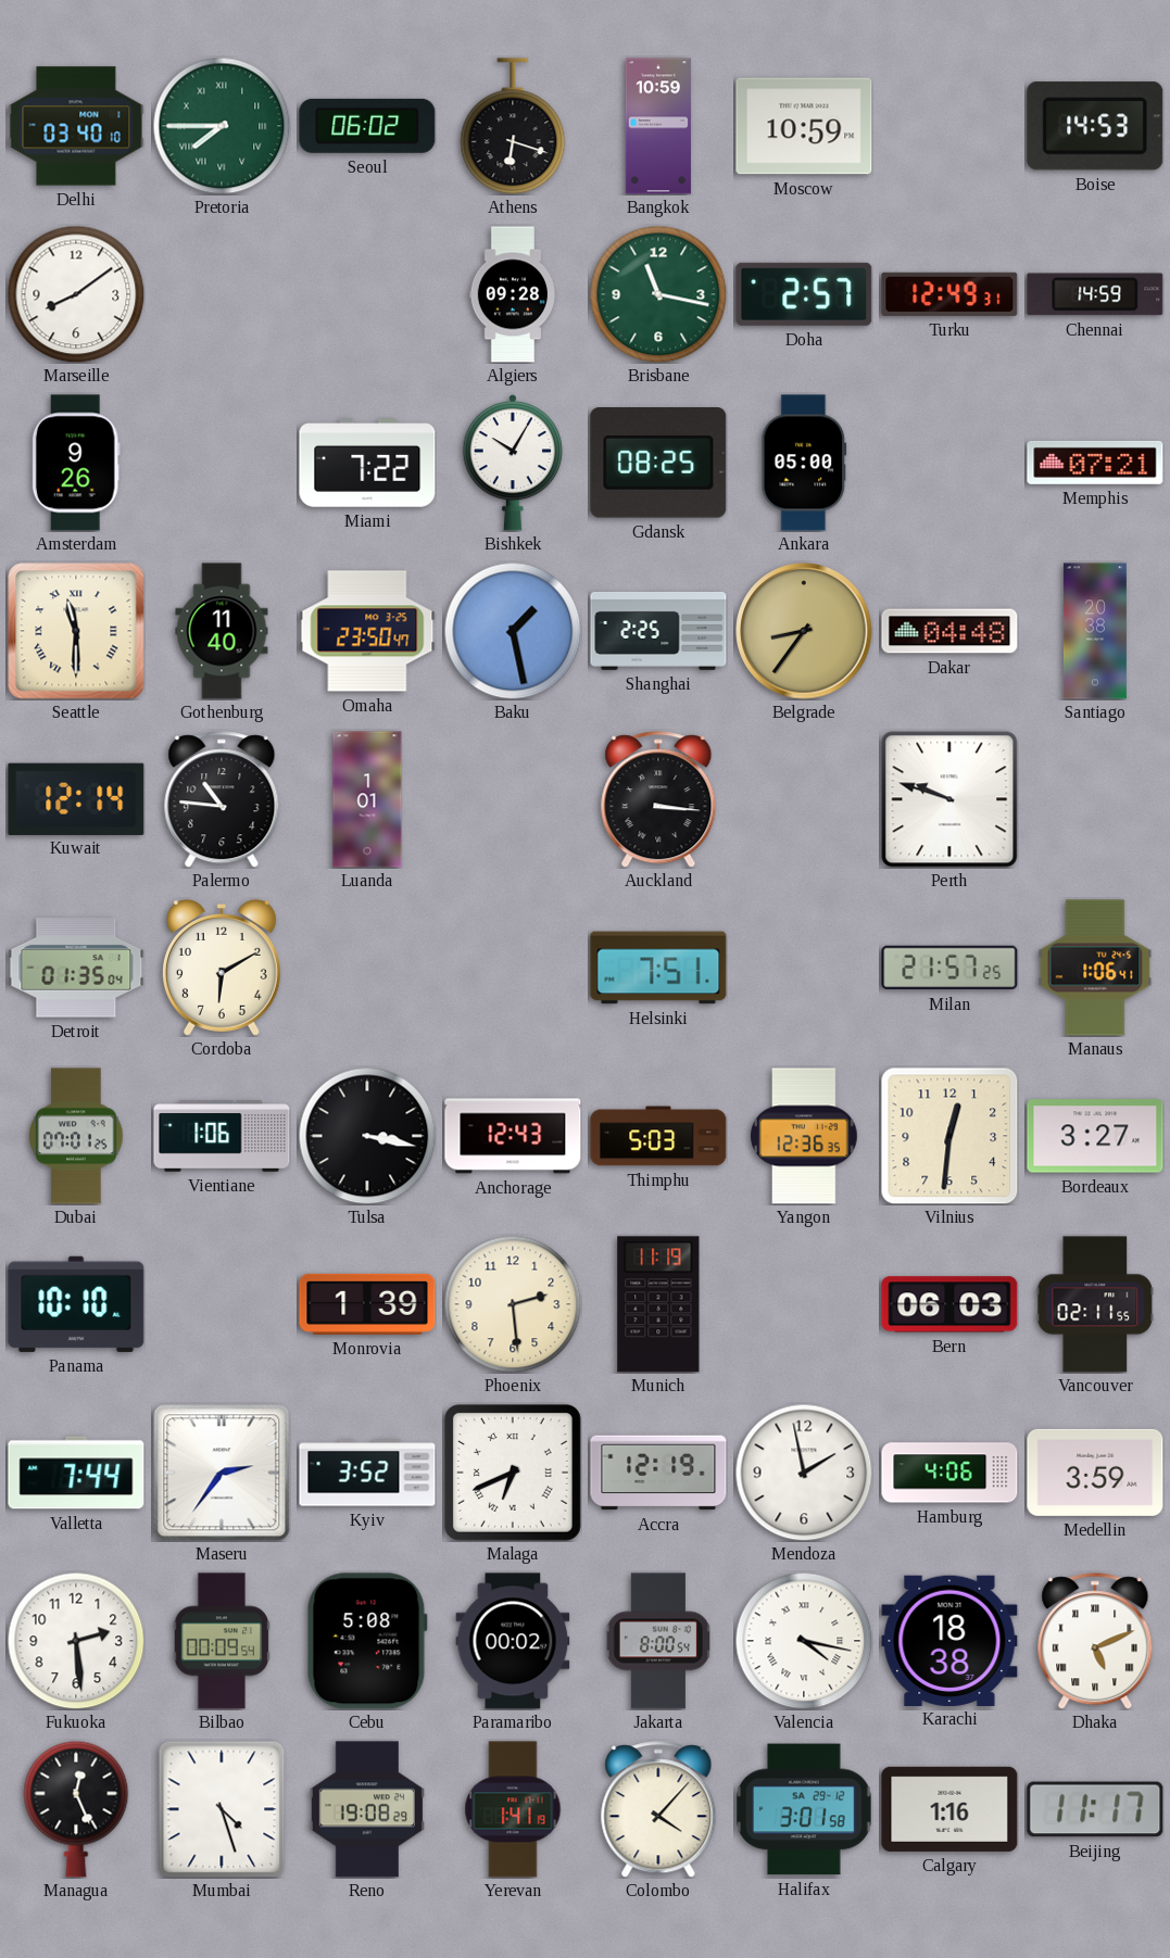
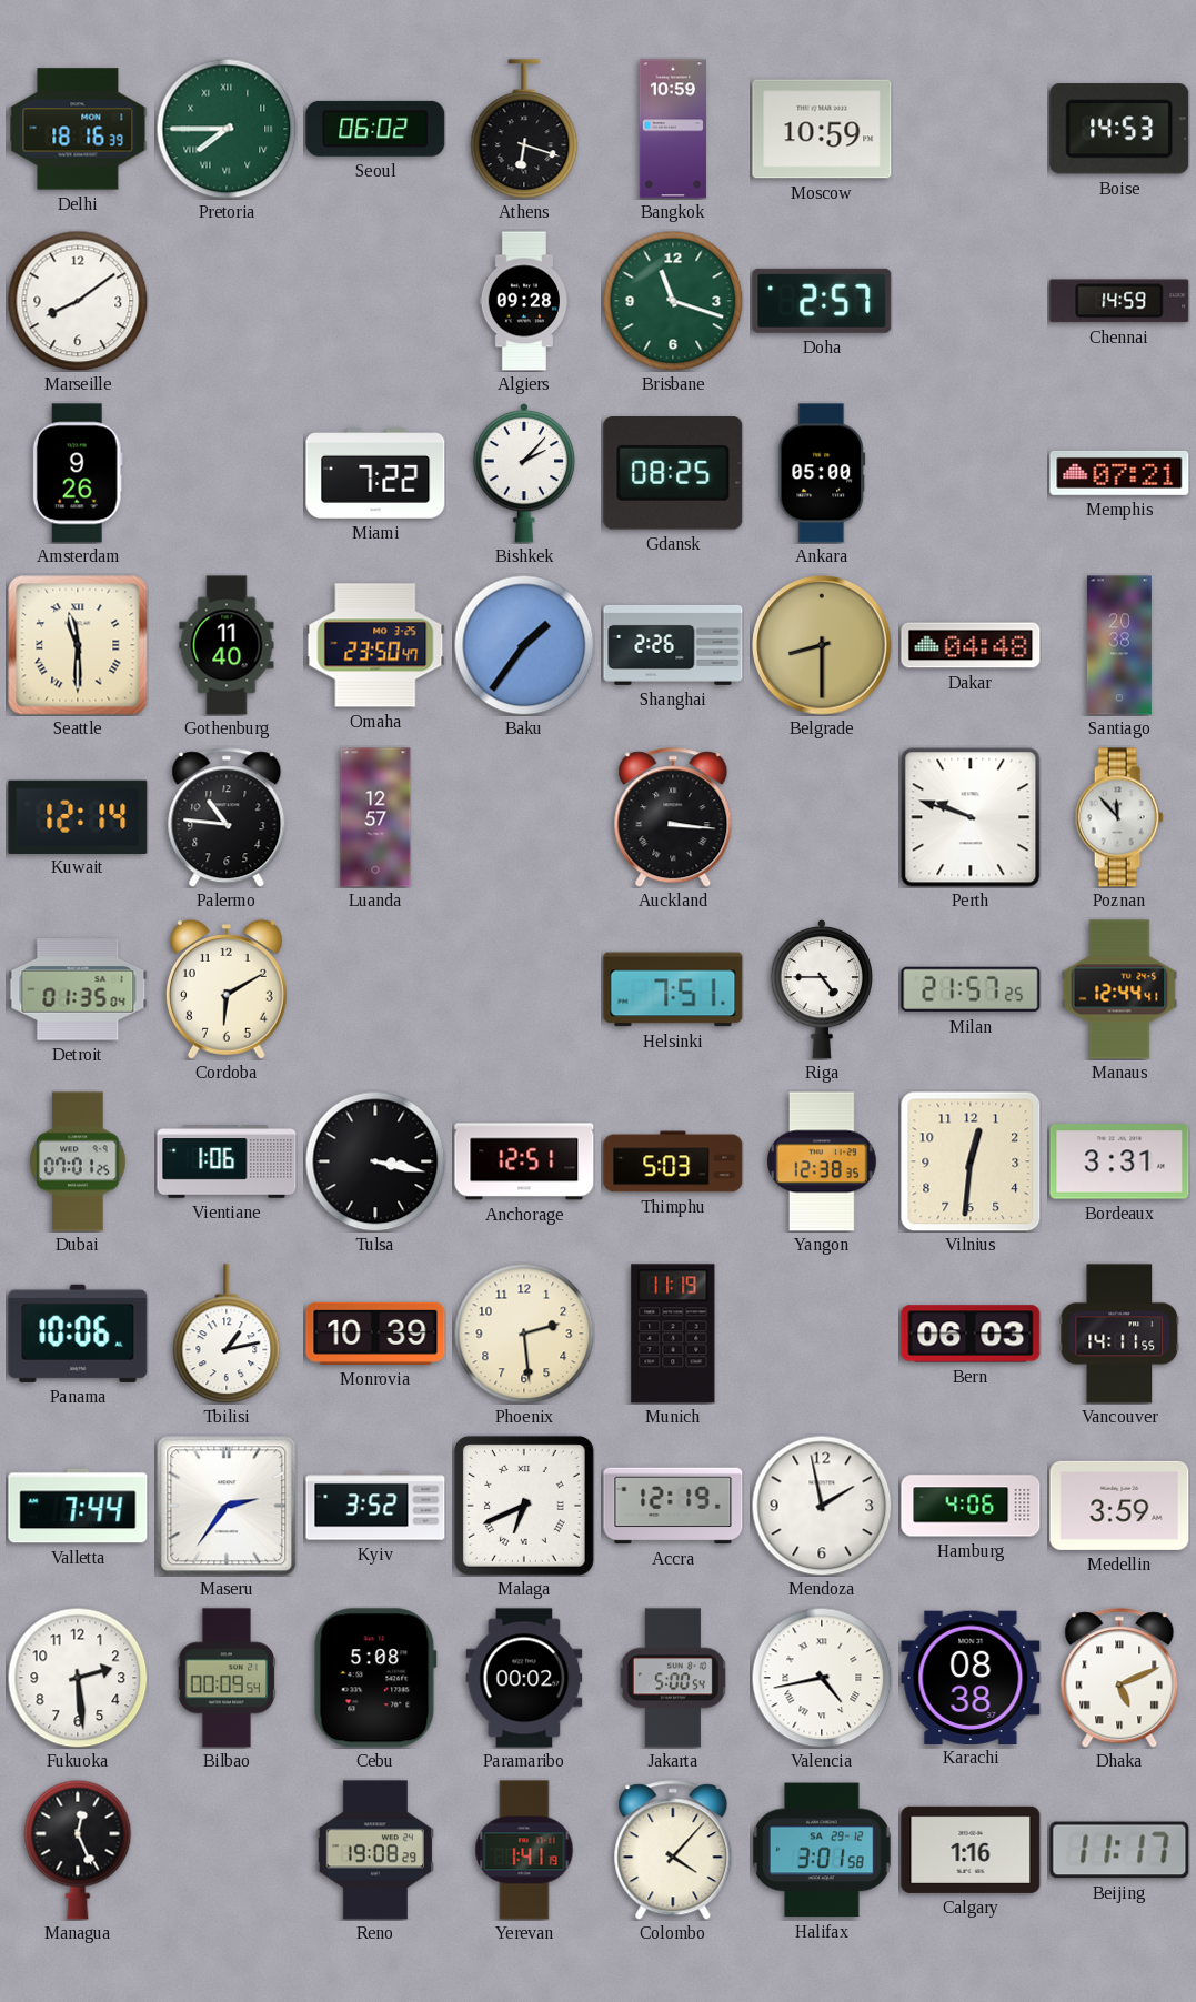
Delhi: 03:40 -> 18:16 (78, 129)
Brisbane: 11:17 -> 11:18 (673, 301)
Turku: 12:49 -> none (949, 294)
Bishkek: 10:05 -> 2:07 (524, 473)
Baku: 1:28 -> 1:36 (524, 645)
Shanghai: 2:25 -> 2:26 (673, 645)
Belgrade: 8:36 -> 8:30 (822, 645)
Luanda: 1:01 -> 12:57 (375, 817)
Poznan: none -> 11:53 (1119, 817)
Riga: none -> 4:45 (822, 989)
Manaus: 1:06 -> 12:44 (1119, 989)
Anchorage: 12:43 -> 12:51 (524, 1161)
Yangon: 12:36 -> 12:38 (822, 1161)
Bordeaux: 3:27 -> 3:31 (1119, 1161)
Panama: 10:10 -> 10:06 (78, 1334)
Tbilisi: none -> 1:13 (227, 1334)
Monrovia: 1:39 -> 10:39 (375, 1334)
Vancouver: 02:11 -> 14:11 (1119, 1334)
Jakarta: 8:00 -> 5:00 (673, 1678)
Valencia: 4:17 -> 4:43 (822, 1678)
Karachi: 18:38 -> 08:38 (971, 1677)
Mumbai: 4:27 -> none (222, 1809)
